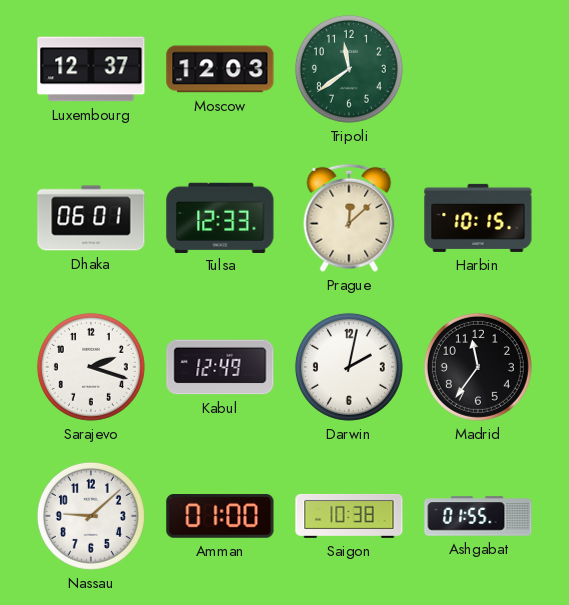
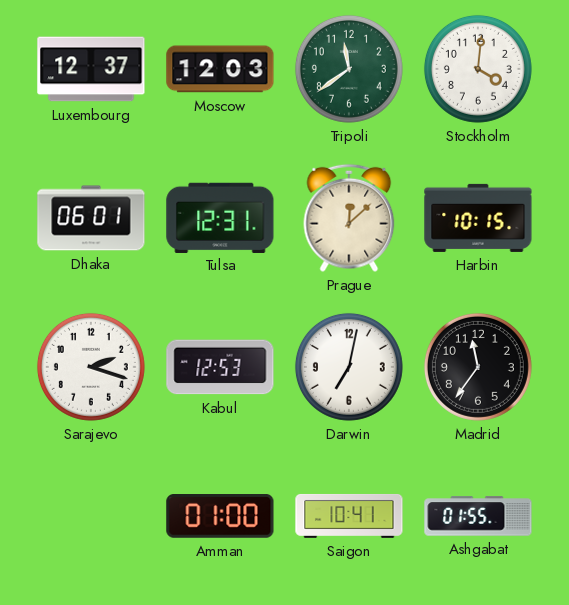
Stockholm: none -> 4:01 (478, 69)
Tulsa: 12:33 -> 12:31 (220, 217)
Kabul: 12:49 -> 12:53 (220, 367)
Darwin: 2:02 -> 7:02 (349, 367)
Nassau: 9:08 -> none (91, 516)
Saigon: 10:38 -> 10:41 (349, 516)
